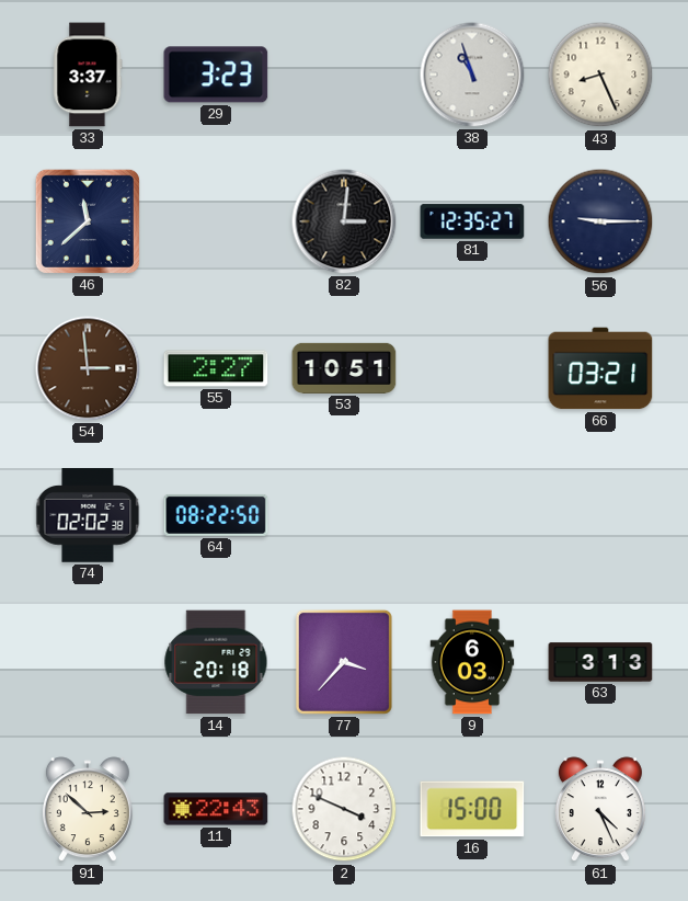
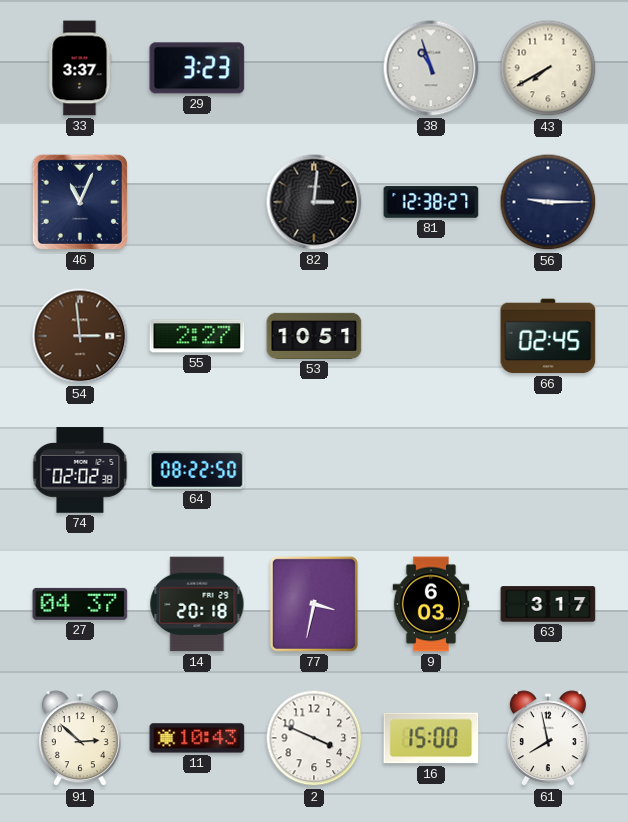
43: 8:26 -> 7:40 (548, 68)
46: 11:38 -> 11:04 (80, 202)
81: 12:35 -> 12:38 (431, 202)
66: 03:21 -> 02:45 (548, 336)
27: none -> 04:37 (80, 604)
77: 3:37 -> 3:32 (314, 604)
63: 3:13 -> 3:17 (548, 604)
11: 22:43 -> 10:43 (197, 738)
61: 4:26 -> 7:58 (548, 739)
